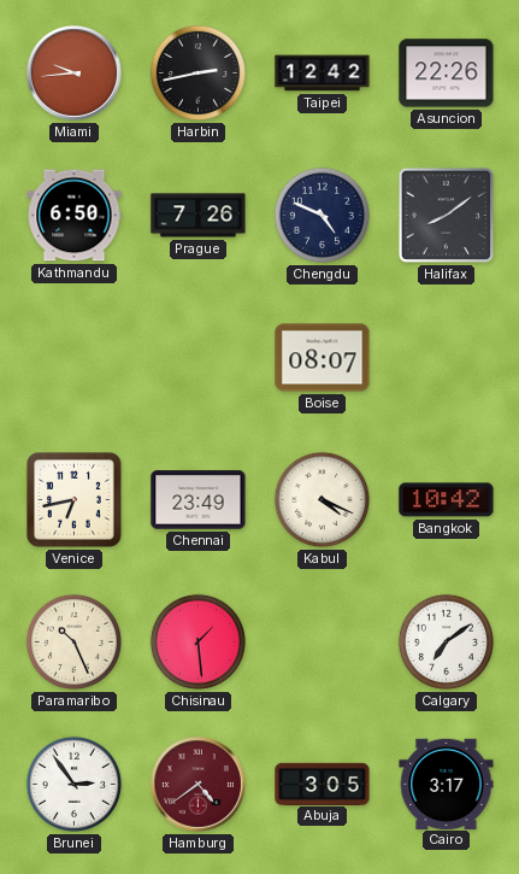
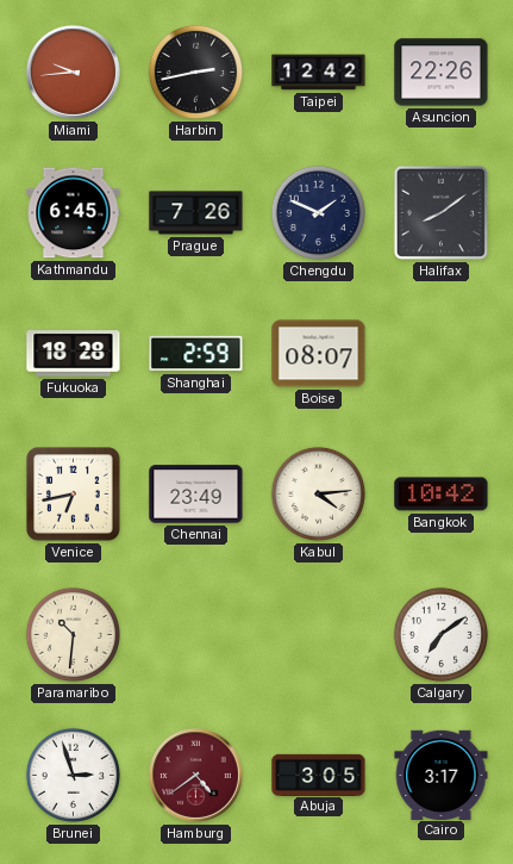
Kathmandu: 6:50 -> 6:45 (74, 213)
Chengdu: 4:49 -> 1:49 (318, 212)
Fukuoka: none -> 18:28 (74, 354)
Shanghai: none -> 2:59 (196, 354)
Kabul: 4:19 -> 4:14 (318, 493)
Paramaribo: 10:26 -> 10:31 (73, 634)
Chisinau: 1:29 -> none (197, 641)
Brunei: 2:54 -> 2:57 (73, 775)
